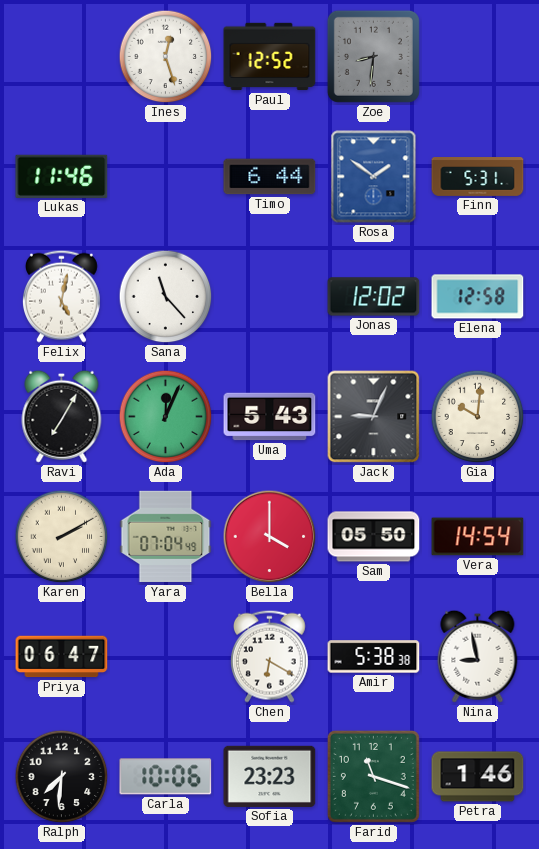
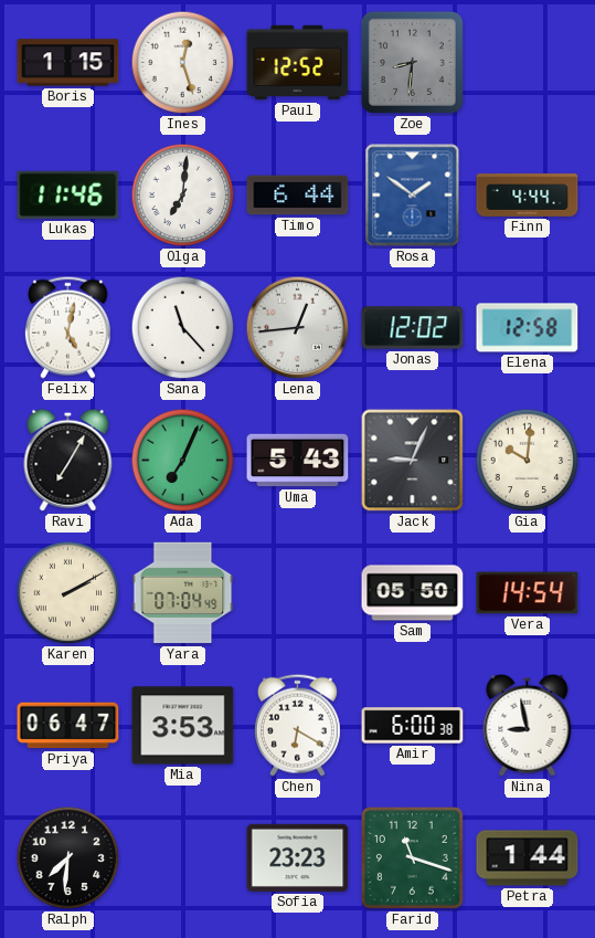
Boris: none -> 1:15 (68, 63)
Olga: none -> 7:01 (183, 196)
Finn: 5:31 -> 4:44 (528, 196)
Lena: none -> 12:44 (298, 328)
Ada: 12:04 -> 7:04 (183, 461)
Bella: 4:00 -> none (270, 537)
Mia: none -> 3:53 (183, 726)
Amir: 5:38 -> 6:00 (413, 726)
Carla: 10:06 -> none (166, 777)
Petra: 1:46 -> 1:44 (528, 858)
